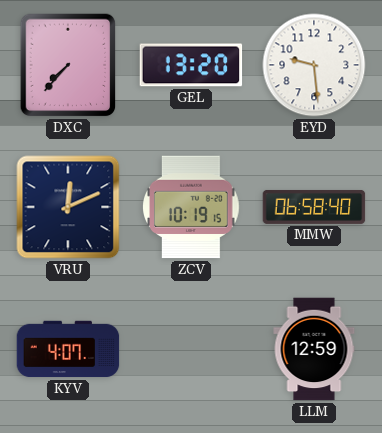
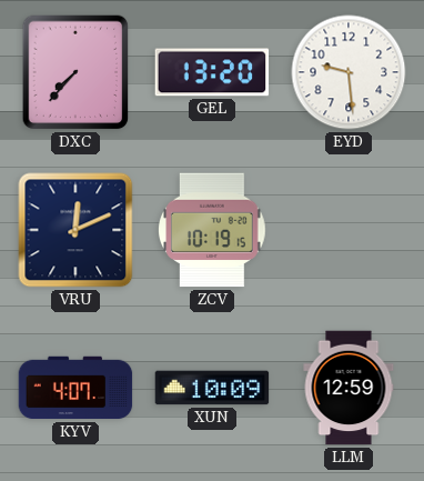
MMW: 06:58 -> none (314, 207)
XUN: none -> 10:09 (212, 388)
